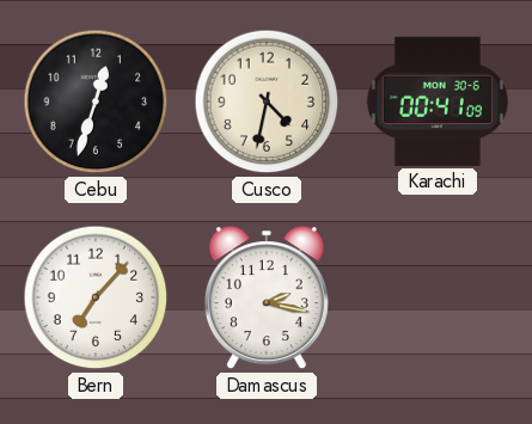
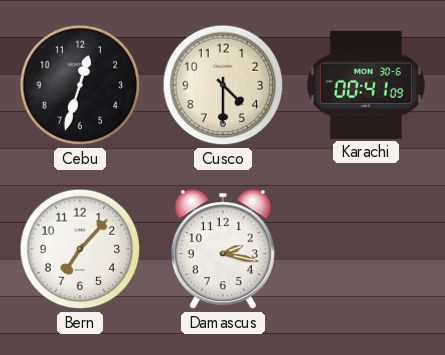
Cusco: 4:32 -> 4:30 (223, 85)
